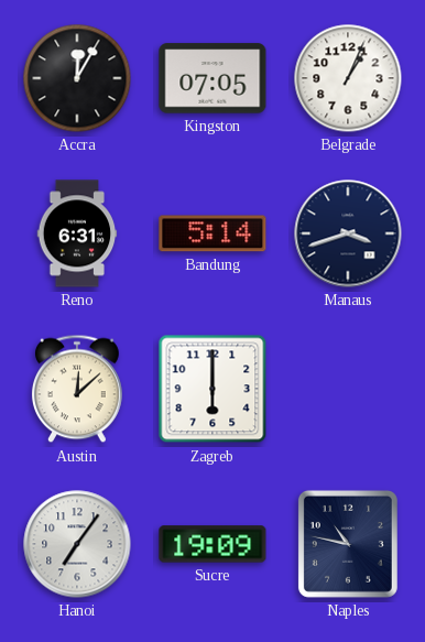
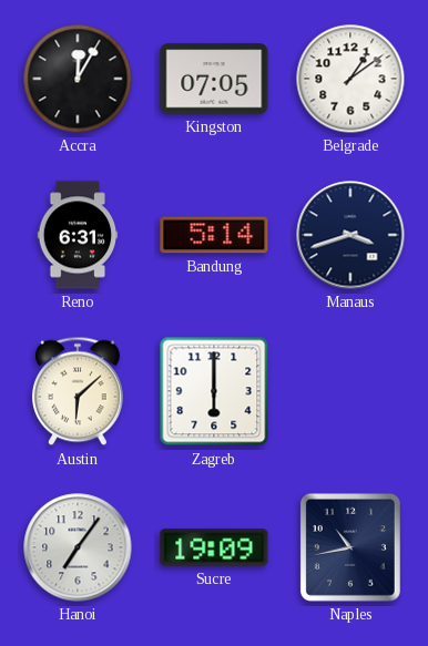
Belgrade: 1:04 -> 1:09 (350, 79)
Austin: 12:08 -> 6:08 (78, 391)
Naples: 10:47 -> 10:43 (350, 547)
